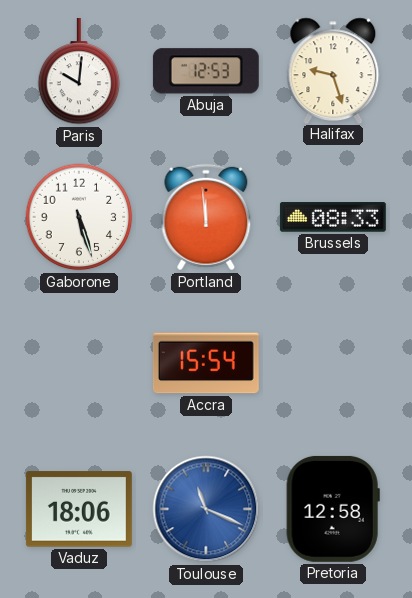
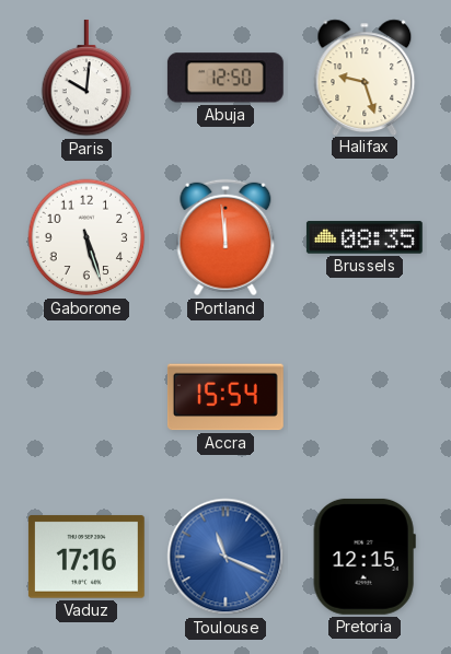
Abuja: 12:53 -> 12:50 (225, 78)
Brussels: 08:33 -> 08:35 (365, 237)
Vaduz: 18:06 -> 17:16 (86, 557)
Pretoria: 12:58 -> 12:15 (365, 557)
